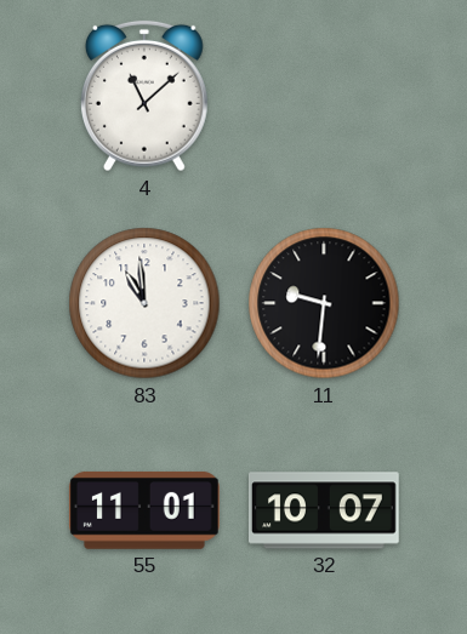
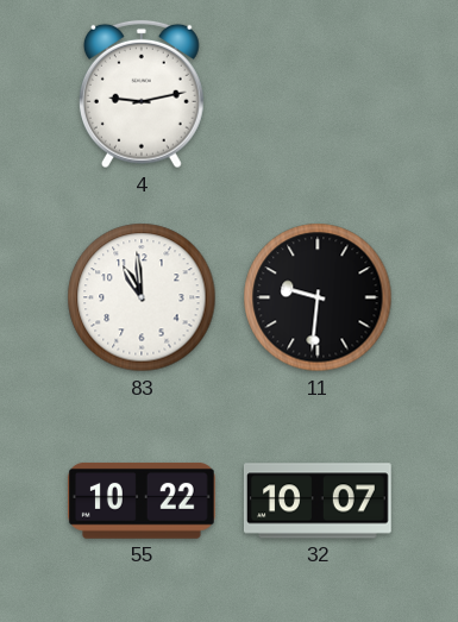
4: 11:08 -> 9:13 (142, 94)
55: 11:01 -> 10:22 (142, 501)
